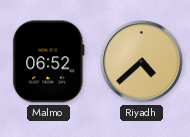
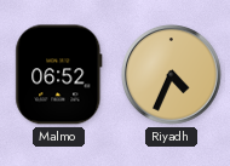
Riyadh: 4:38 -> 4:34 (172, 75)
